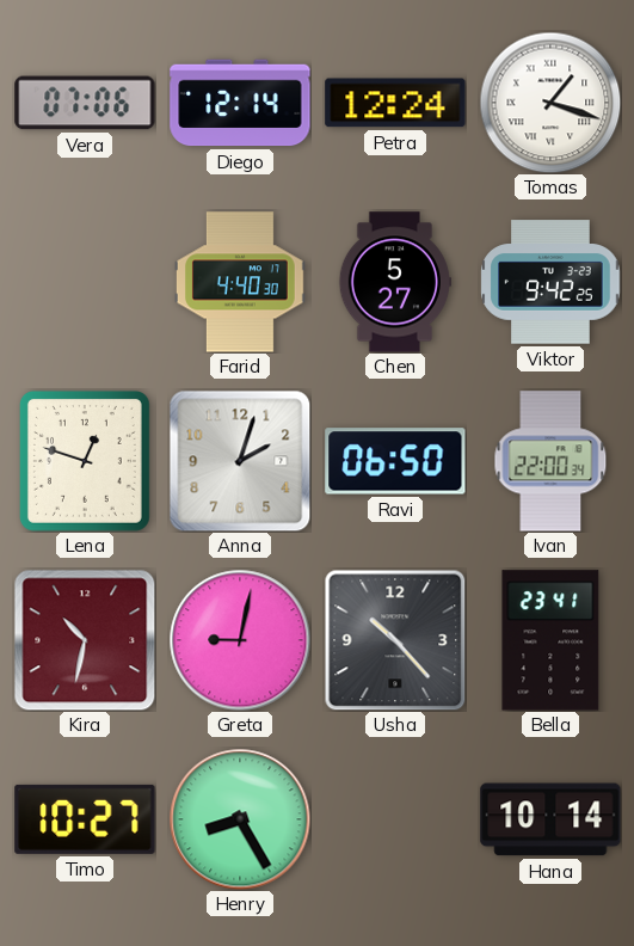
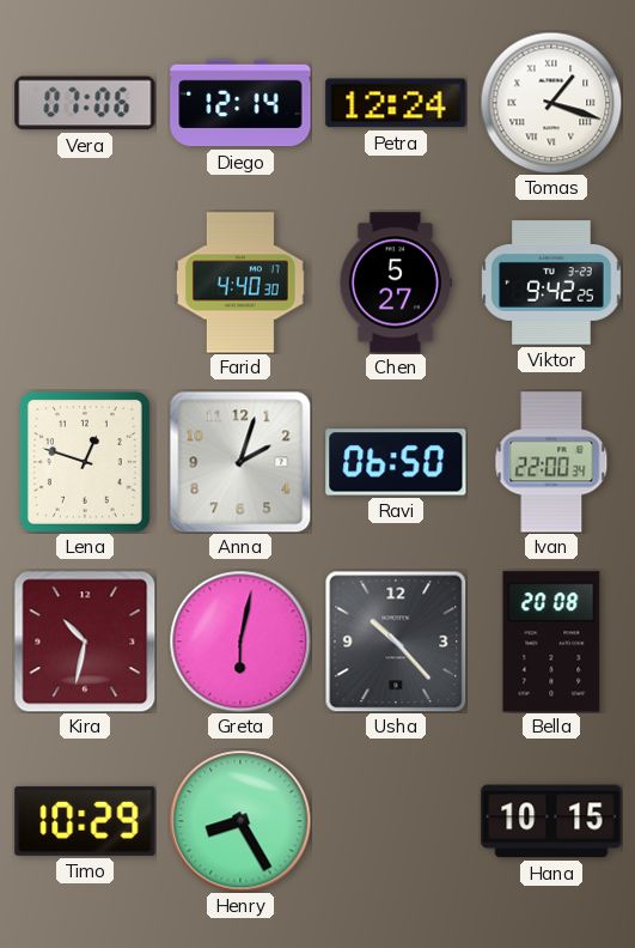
Greta: 9:02 -> 6:02 (240, 642)
Bella: 23:41 -> 20:08 (551, 642)
Timo: 10:27 -> 10:29 (85, 821)
Hana: 10:14 -> 10:15 (551, 821)
